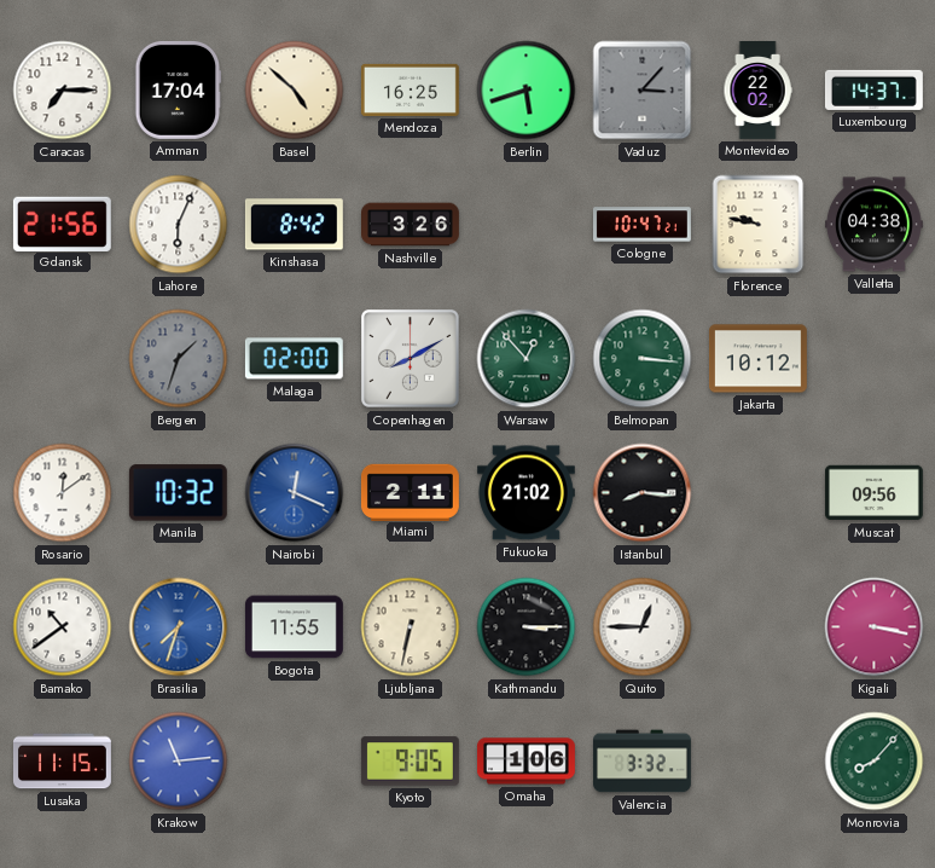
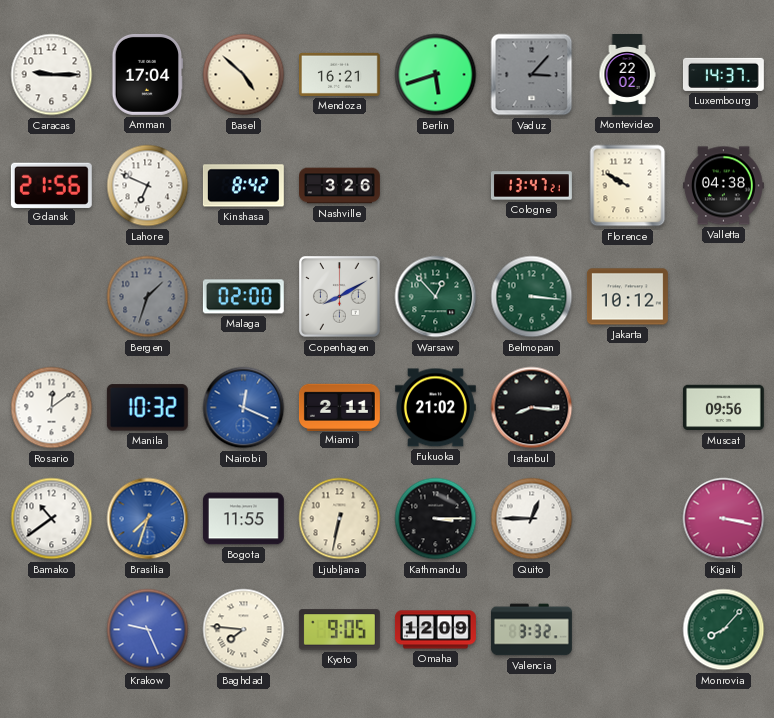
Caracas: 7:15 -> 9:15 (52, 75)
Mendoza: 16:25 -> 16:21 (339, 74)
Lahore: 6:04 -> 6:49 (148, 186)
Cologne: 10:47 -> 13:47 (531, 186)
Florence: 9:47 -> 9:50 (628, 186)
Lusaka: 11:15 -> none (62, 762)
Krakow: 11:14 -> 9:26 (148, 630)
Baghdad: none -> 7:46 (244, 630)
Omaha: 1:06 -> 12:09 (435, 630)
